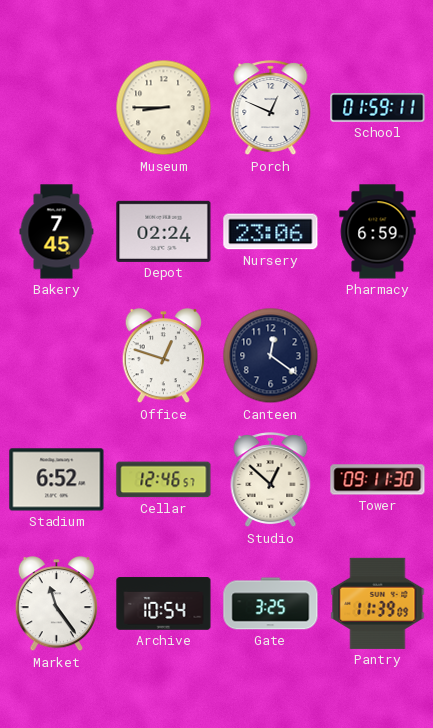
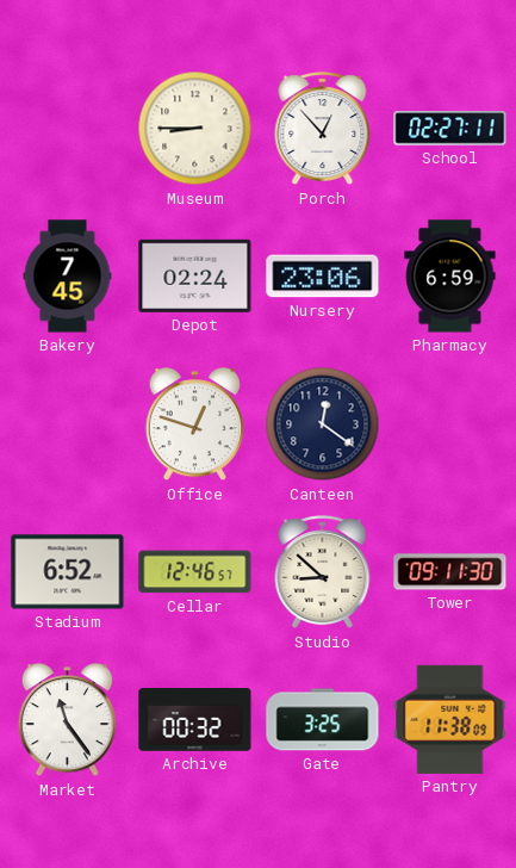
Porch: 12:49 -> 12:53 (323, 129)
School: 01:59 -> 02:27 (450, 129)
Studio: 12:52 -> 8:52 (323, 572)
Archive: 10:54 -> 00:32 (195, 720)
Pantry: 11:39 -> 11:38 (450, 719)
